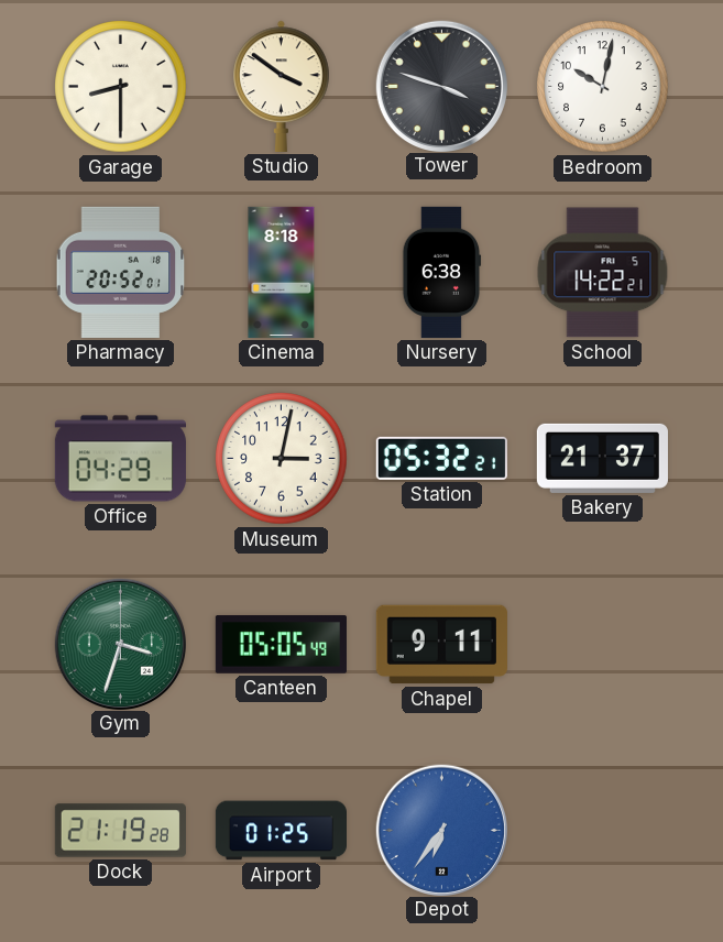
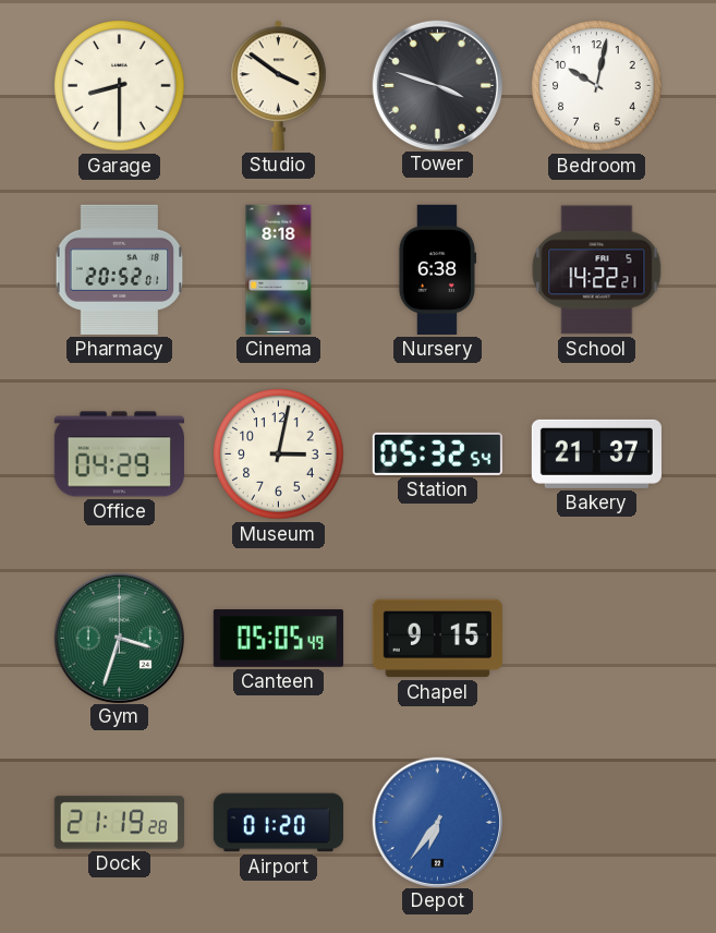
Station: 05:32:21 -> 05:32:54 (437, 453)
Chapel: 9:11 -> 9:15 (437, 639)
Airport: 01:25 -> 01:20 (278, 823)
